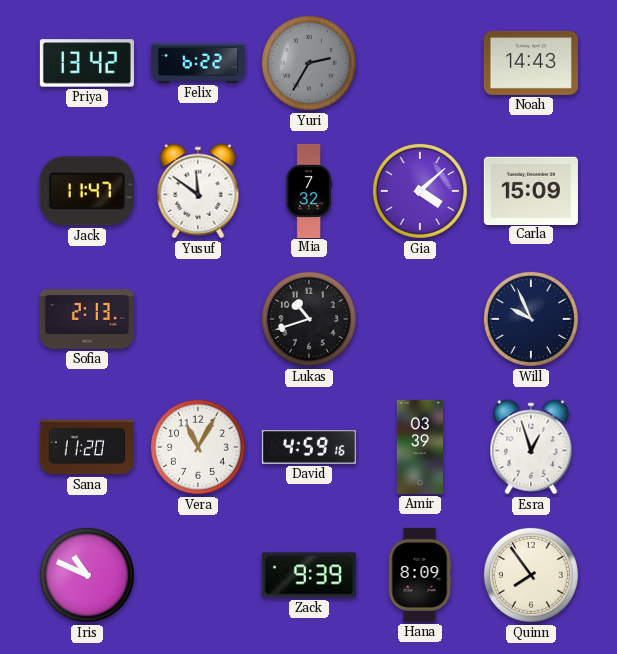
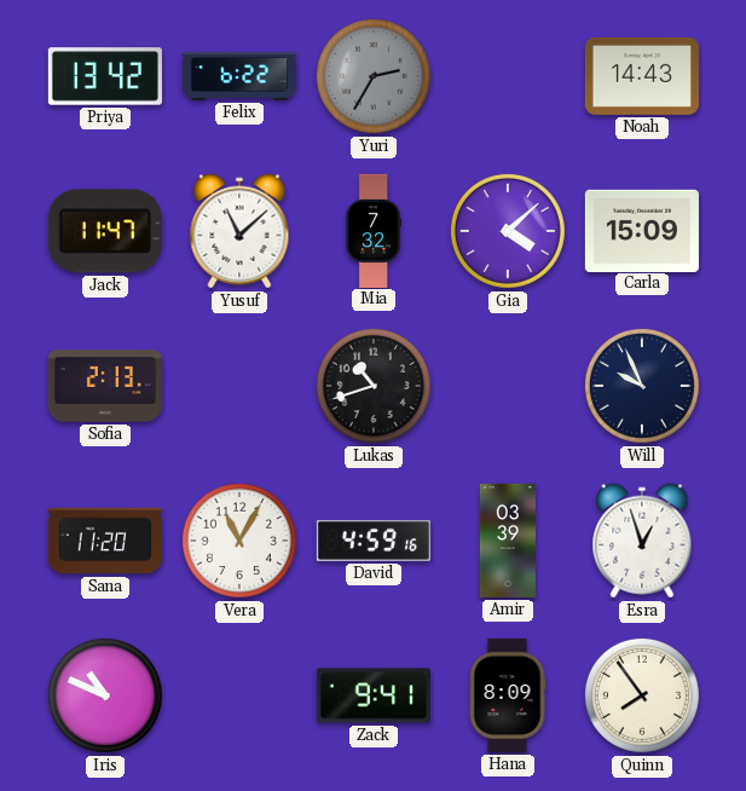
Yusuf: 11:51 -> 11:08 (239, 231)
Zack: 9:39 -> 9:41 (374, 695)
